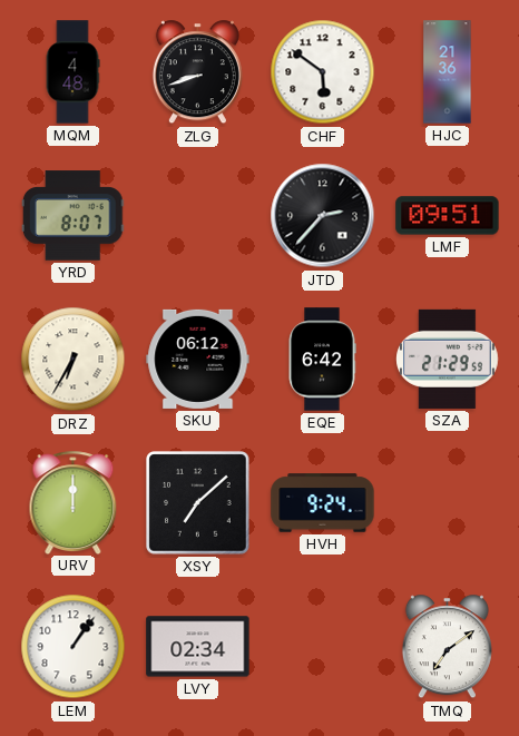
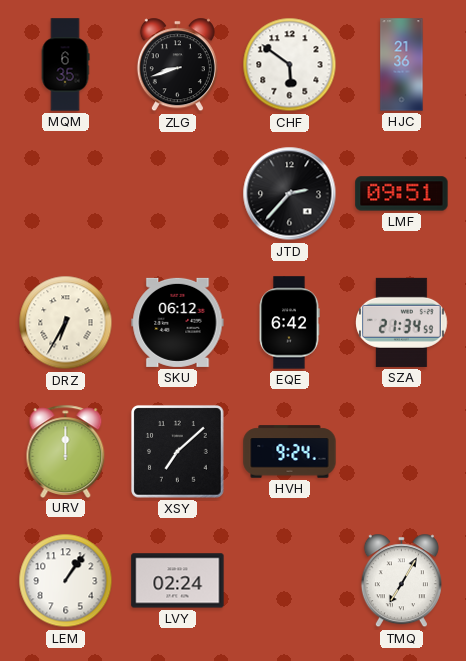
MQM: 4:48 -> 6:35 (65, 65)
YRD: 8:07 -> none (72, 216)
SZA: 21:29 -> 21:34 (402, 322)
LVY: 02:34 -> 02:24 (178, 581)
TMQ: 7:09 -> 7:05 (401, 581)
